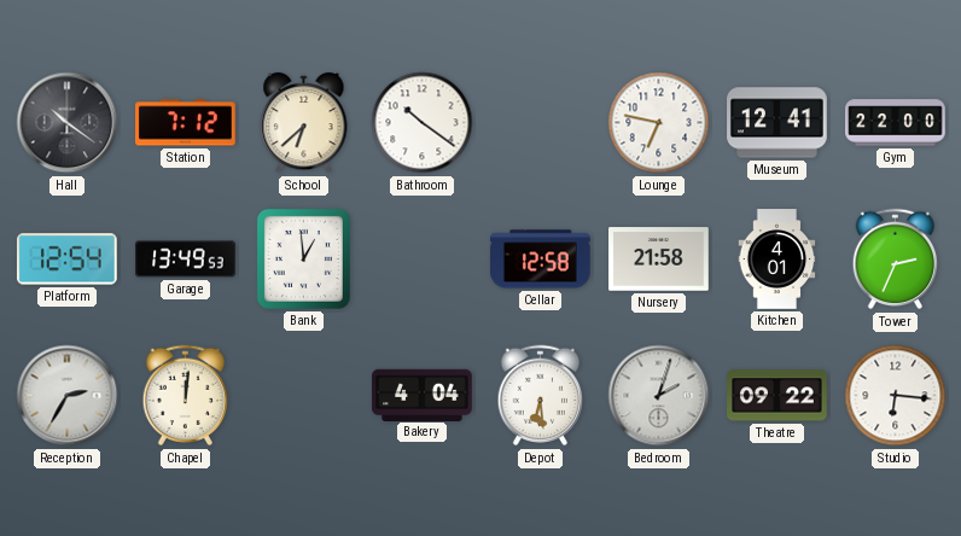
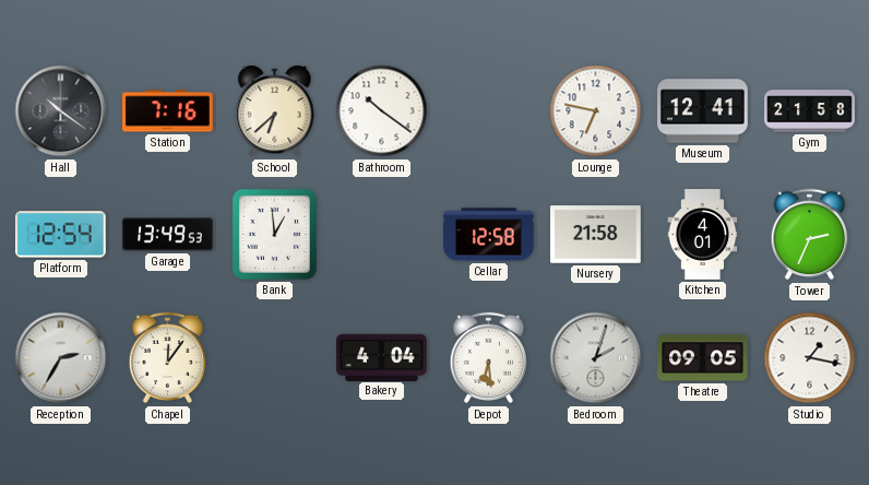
Station: 7:12 -> 7:16 (168, 111)
Gym: 22:00 -> 21:58 (810, 111)
Chapel: 12:01 -> 12:06 (168, 358)
Theatre: 09:22 -> 09:05 (703, 358)
Studio: 6:16 -> 1:17 (810, 358)
